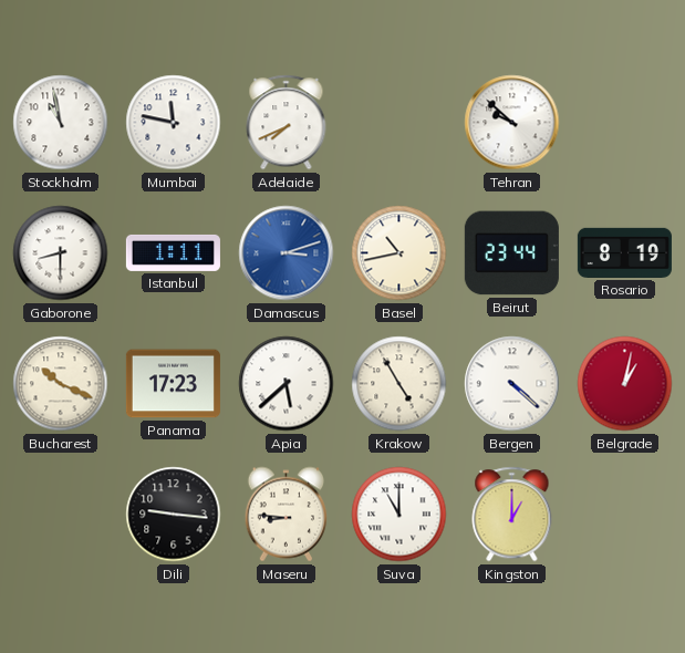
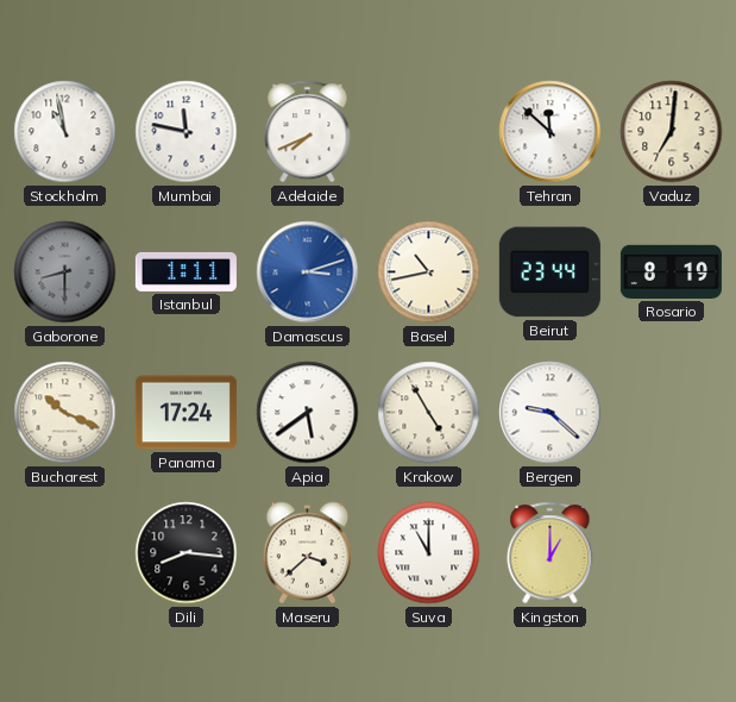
Tehran: 9:52 -> 11:52 (551, 132)
Vaduz: none -> 7:01 (672, 132)
Gaborone dial: white -> grey (65, 272)
Panama: 17:23 -> 17:24 (185, 413)
Apia: 5:38 -> 5:39 (308, 413)
Bergen: 4:22 -> 9:22 (551, 413)
Belgrade: 1:02 -> none (625, 384)
Dili: 9:16 -> 8:16 (187, 553)
Maseru: 8:46 -> 3:38 (308, 553)
